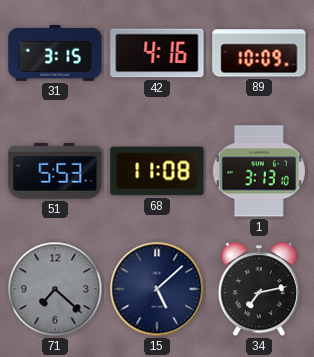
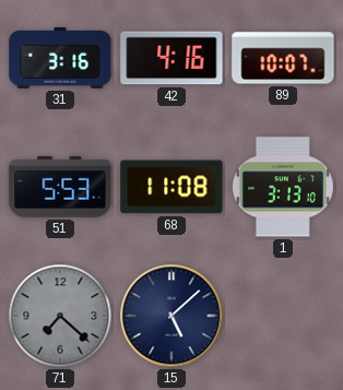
31: 3:15 -> 3:16 (60, 58)
89: 10:09 -> 10:07 (283, 58)
34: 7:13 -> none (259, 290)
